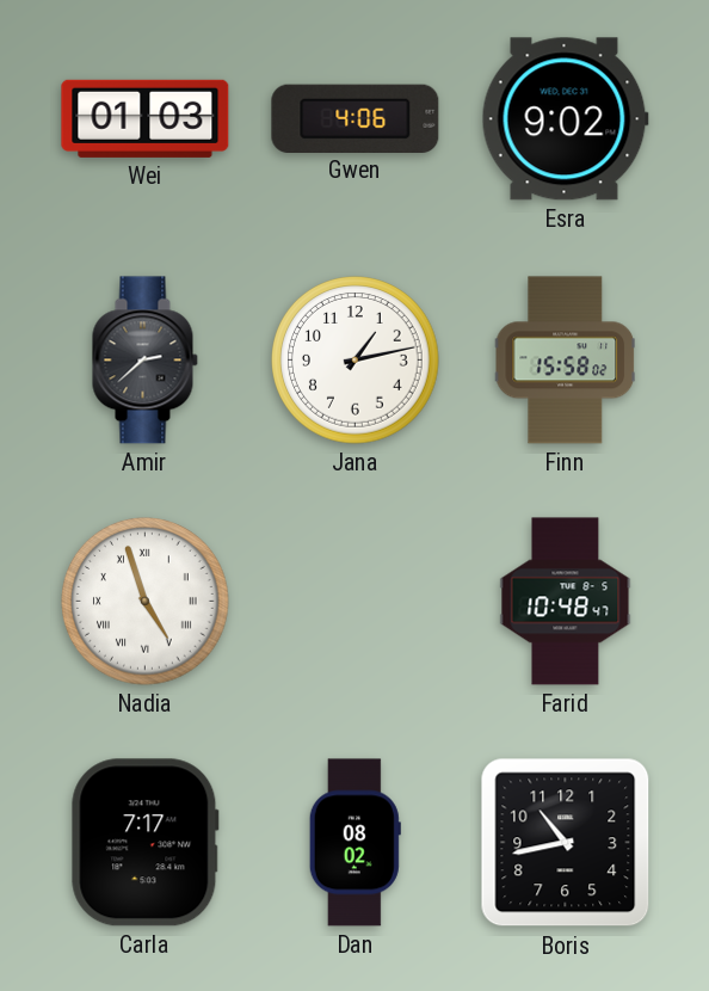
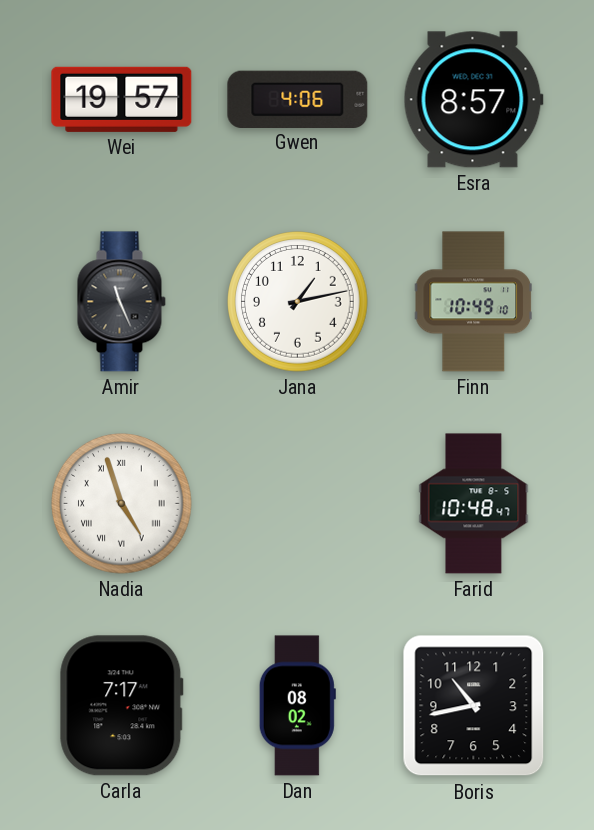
Wei: 01:03 -> 19:57 (122, 99)
Esra: 9:02 -> 8:57 (473, 100)
Amir: 2:38 -> 11:26 (121, 302)
Finn: 15:58 -> 10:49 (473, 302)
